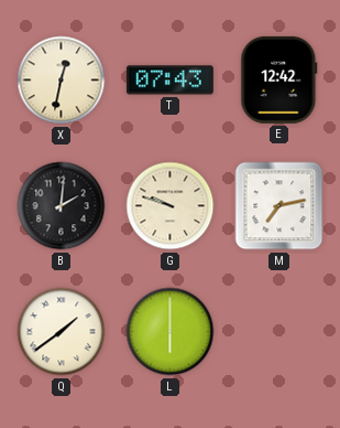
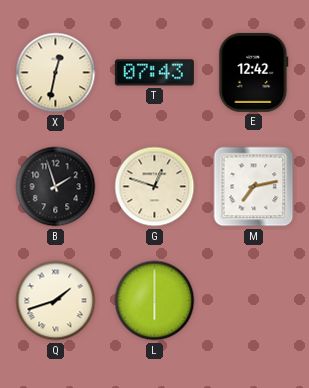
B: 2:01 -> 1:57 (56, 187)
G: 9:48 -> 12:48 (155, 187)
Q: 1:39 -> 1:42 (56, 301)
